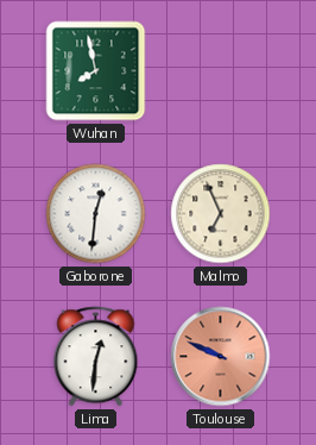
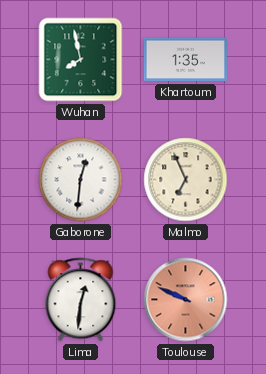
Khartoum: none -> 1:35 (186, 60)
